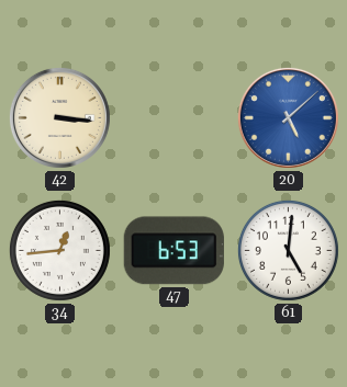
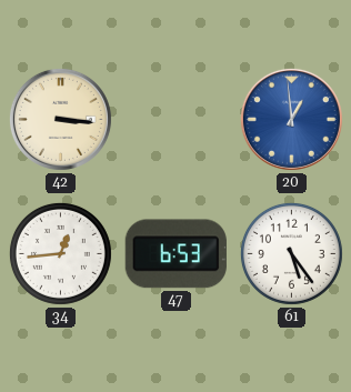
20: 5:08 -> 12:59 (291, 119)
61: 5:01 -> 5:24 (291, 253)
